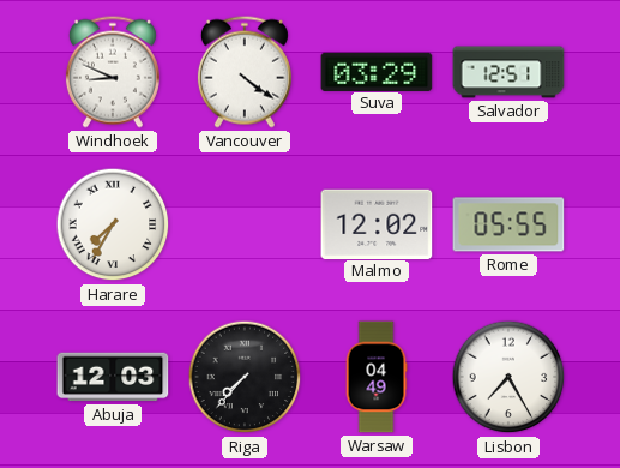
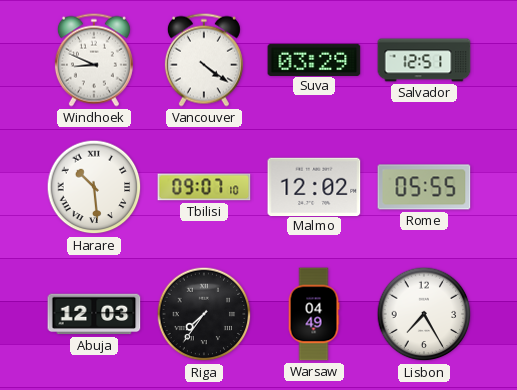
Harare: 7:35 -> 10:29 (94, 187)
Tbilisi: none -> 09:07 (204, 187)
Riga: 7:37 -> 7:36 (204, 314)
